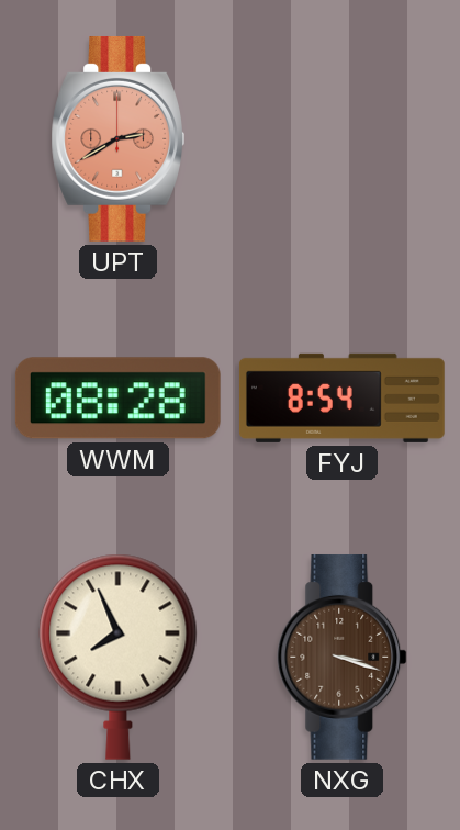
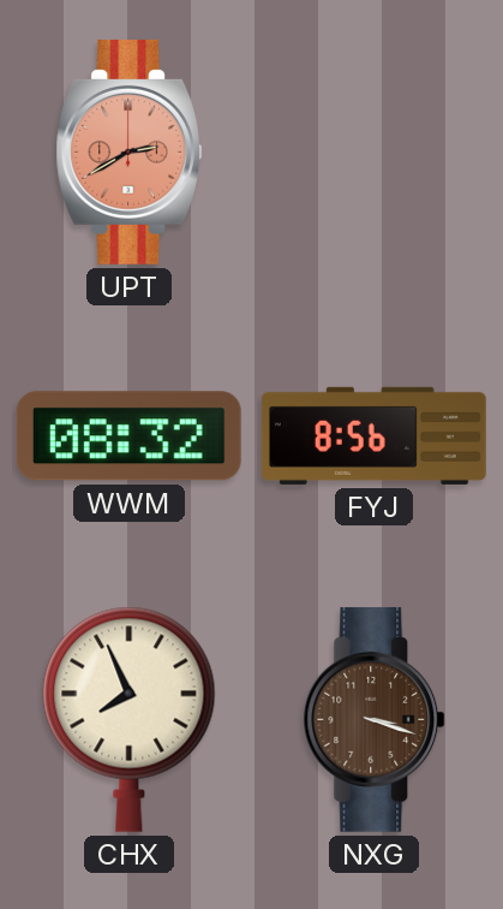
WWM: 08:28 -> 08:32 (128, 436)
FYJ: 8:54 -> 8:56 (375, 435)
